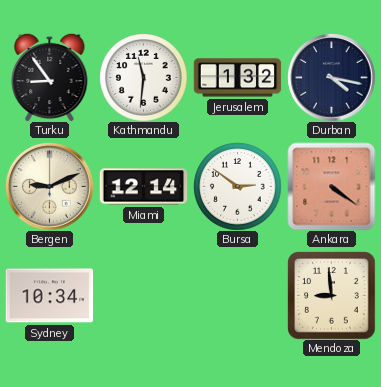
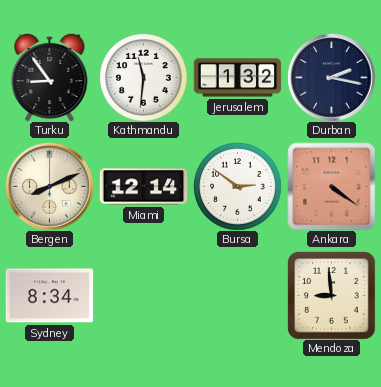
Durban: 4:17 -> 2:17 (331, 77)
Bergen: 9:11 -> 8:11 (49, 186)
Sydney: 10:34 -> 8:34 (49, 296)
